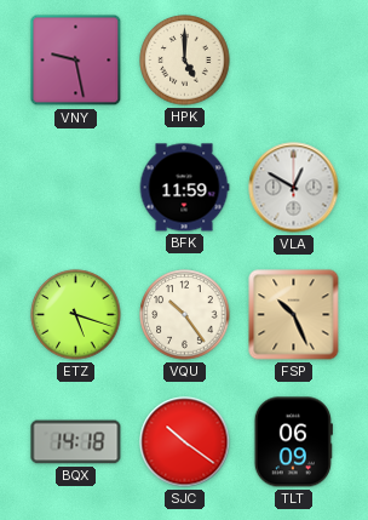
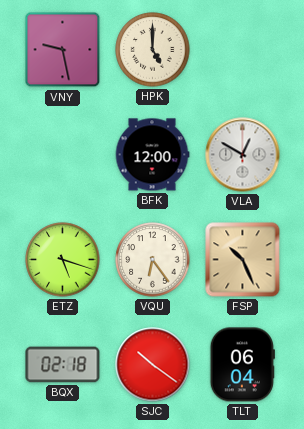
BFK: 11:59 -> 12:00 (152, 155)
VQU: 10:24 -> 6:24 (153, 260)
BQX: 14:18 -> 02:18 (63, 365)
TLT: 06:09 -> 06:04 (242, 365)
